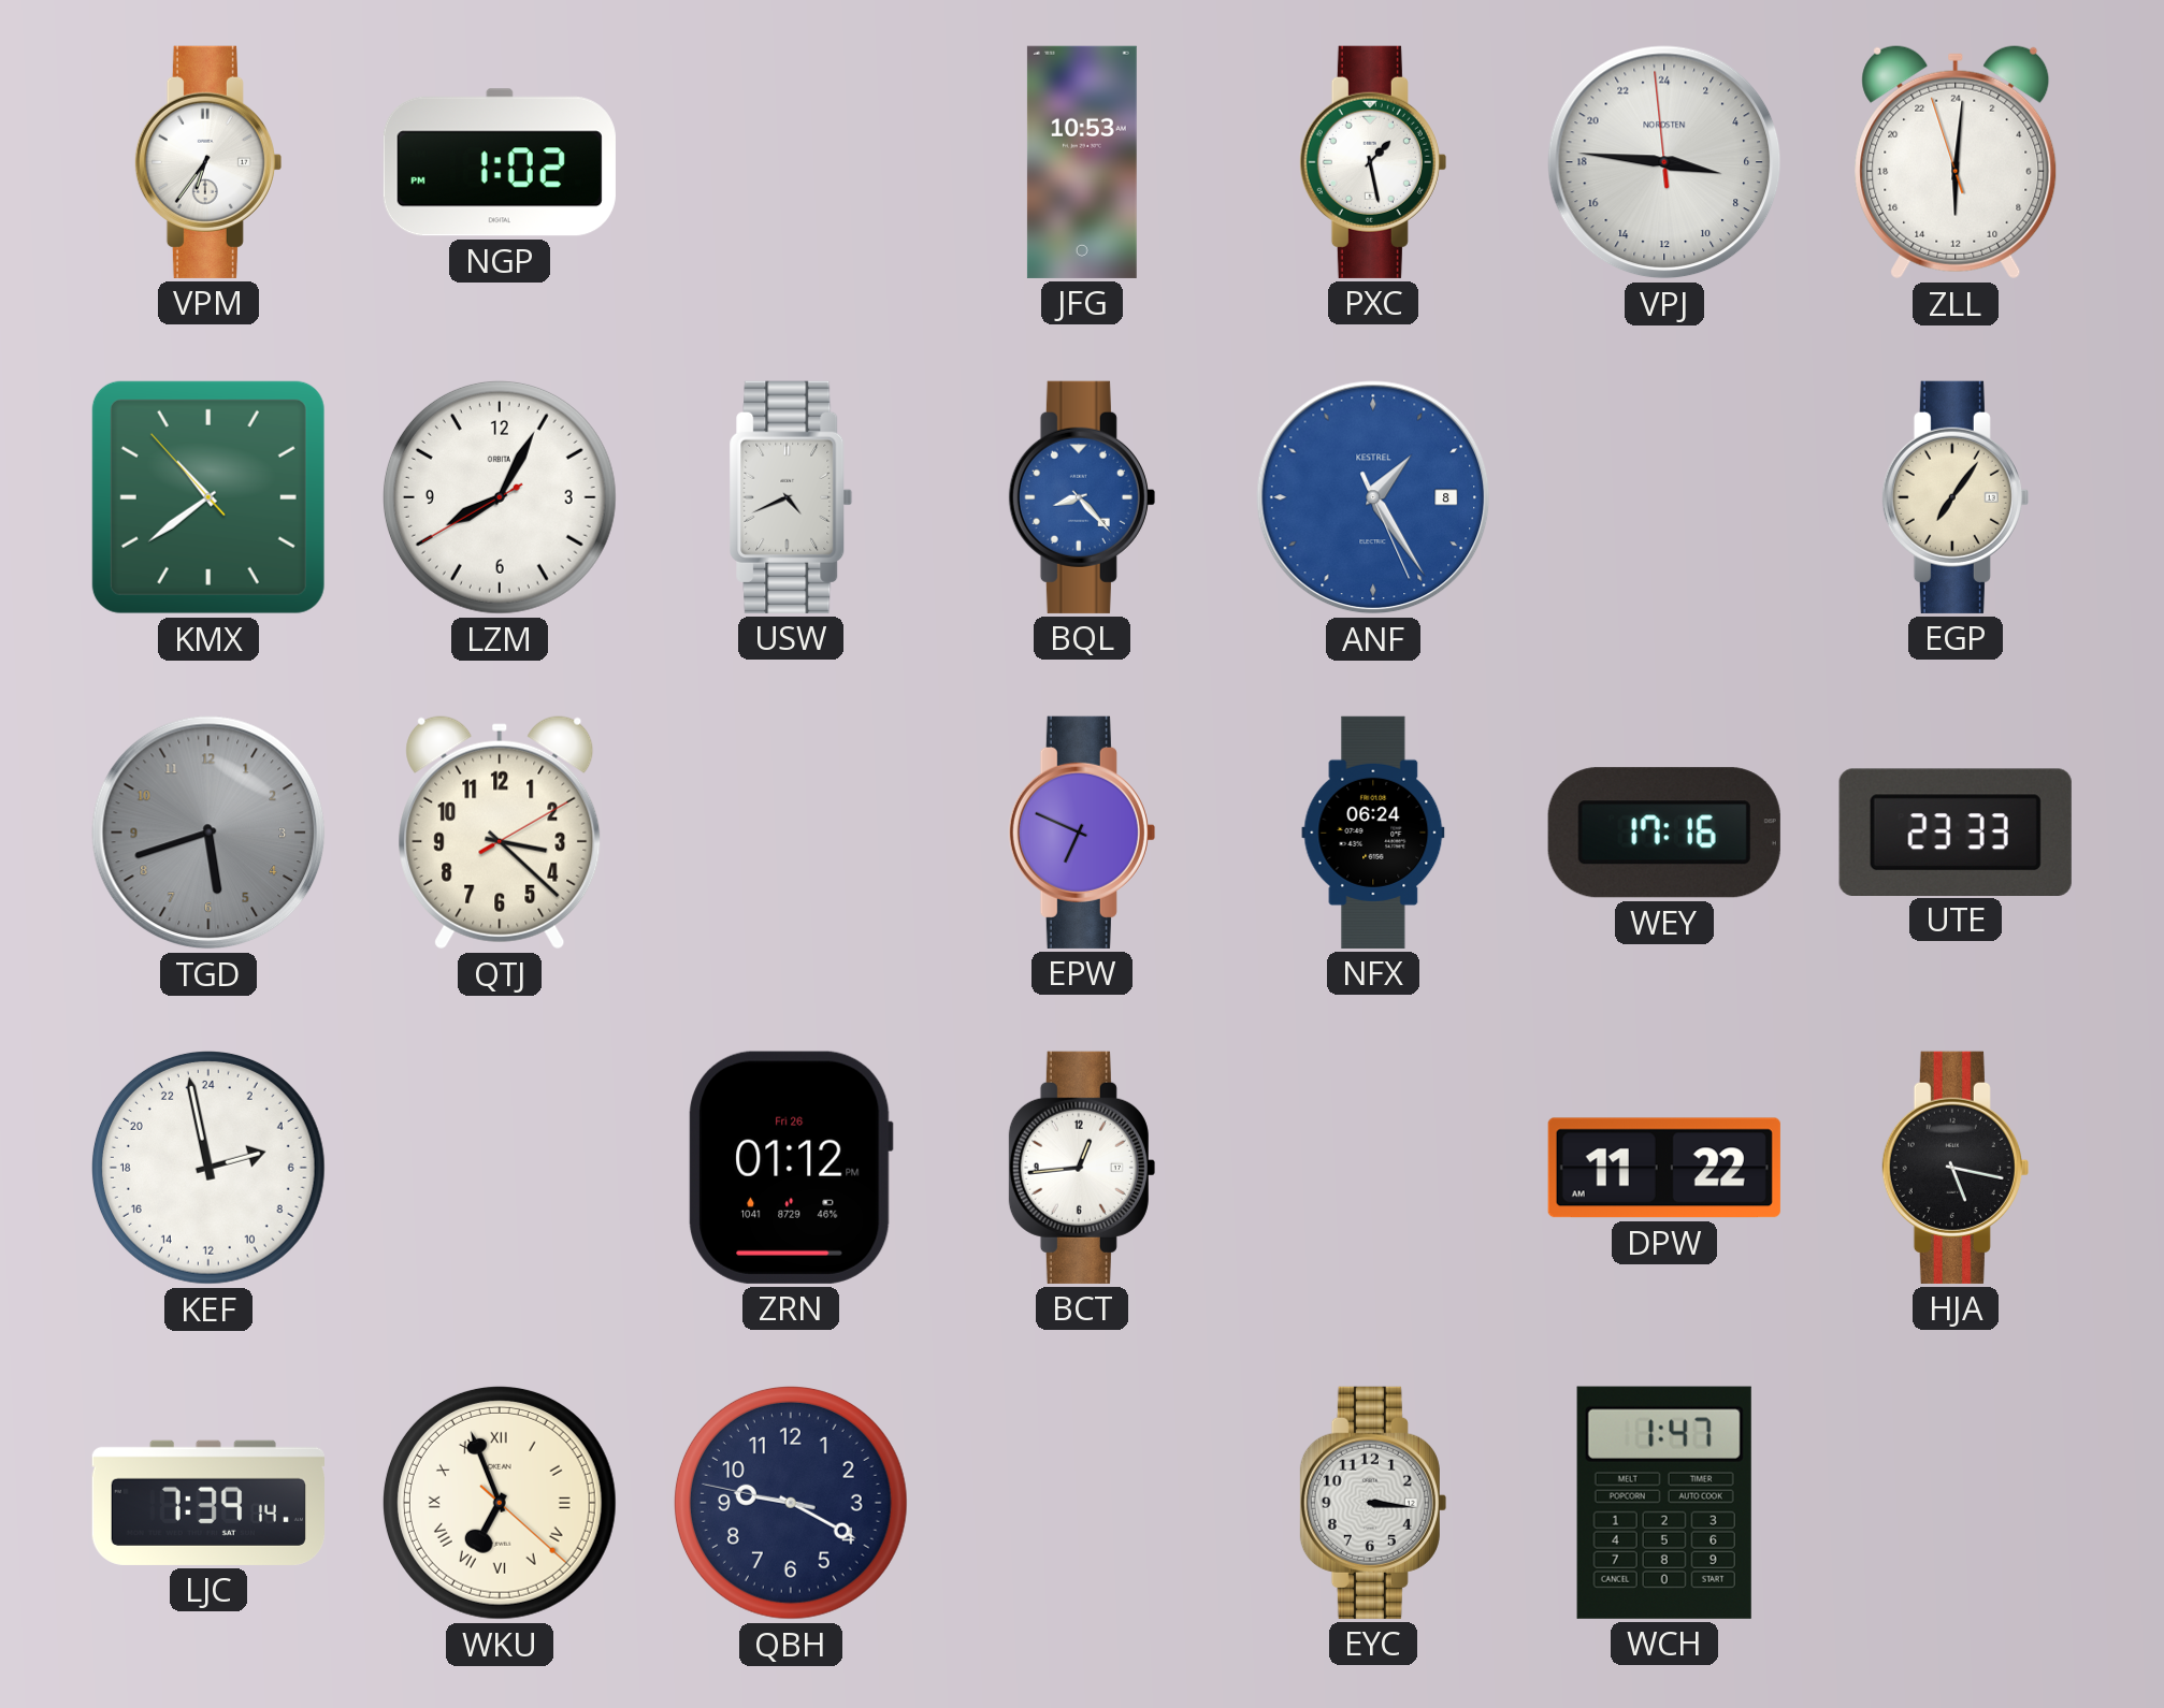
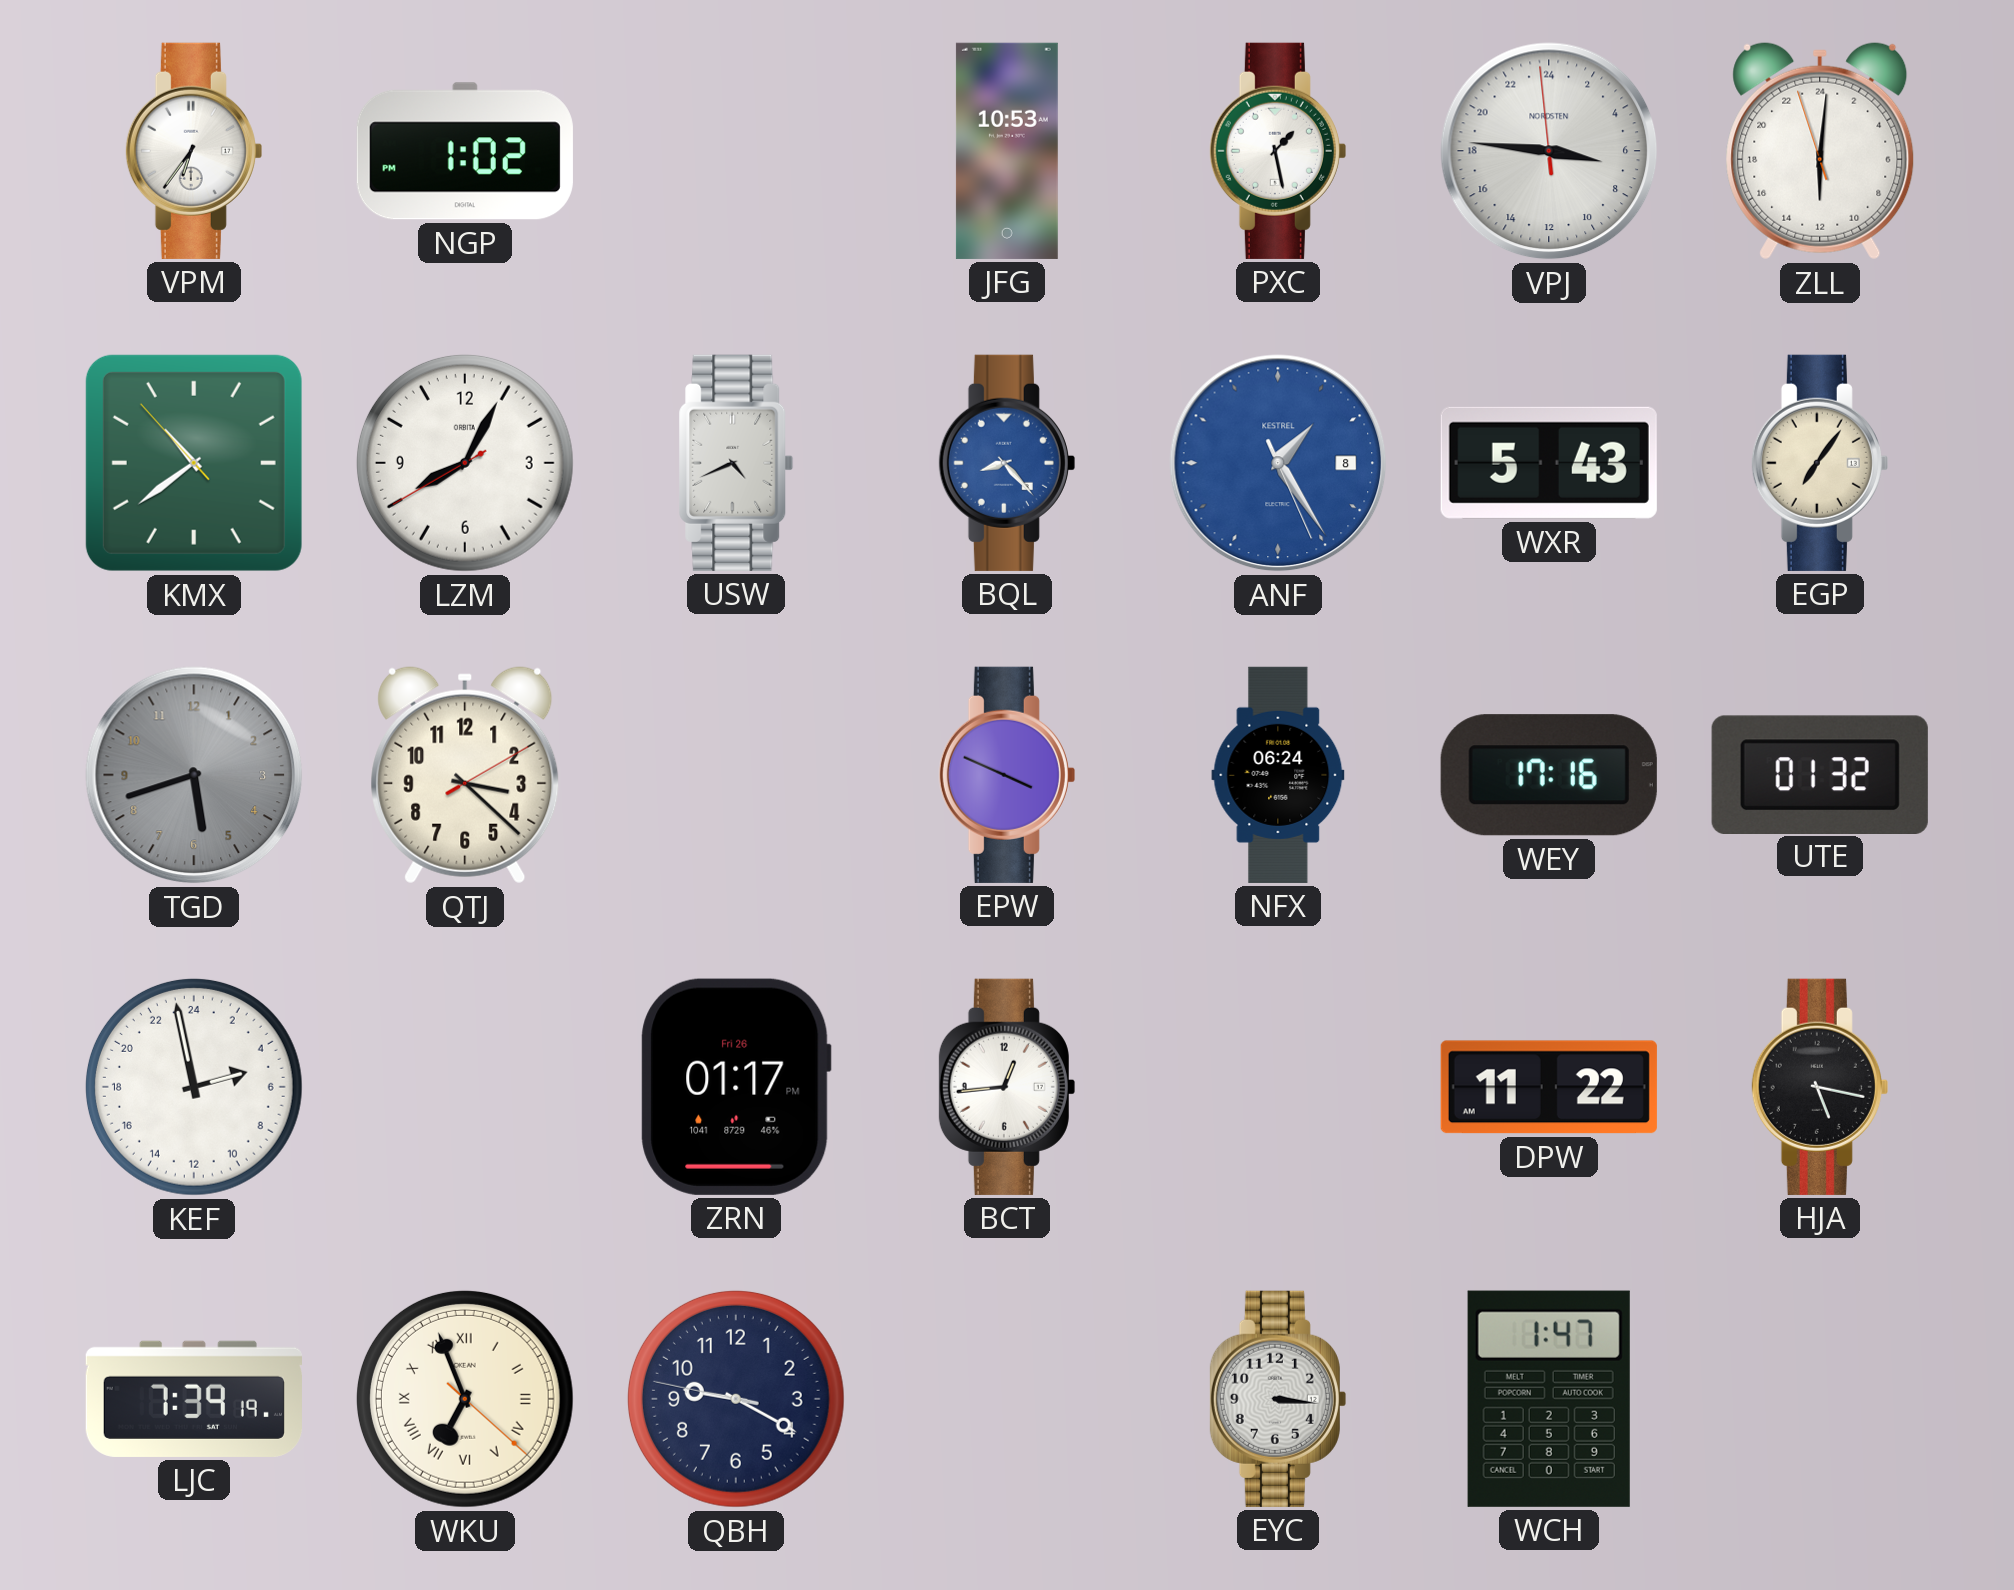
WXR: none -> 5:43 (1549, 463)
EPW: 6:49 -> 3:49 (1007, 775)
UTE: 23:33 -> 01:32 (1820, 774)
ZRN: 01:12 -> 01:17 (736, 1087)
LJC: 7:39:14 -> 7:39:19 (194, 1399)
